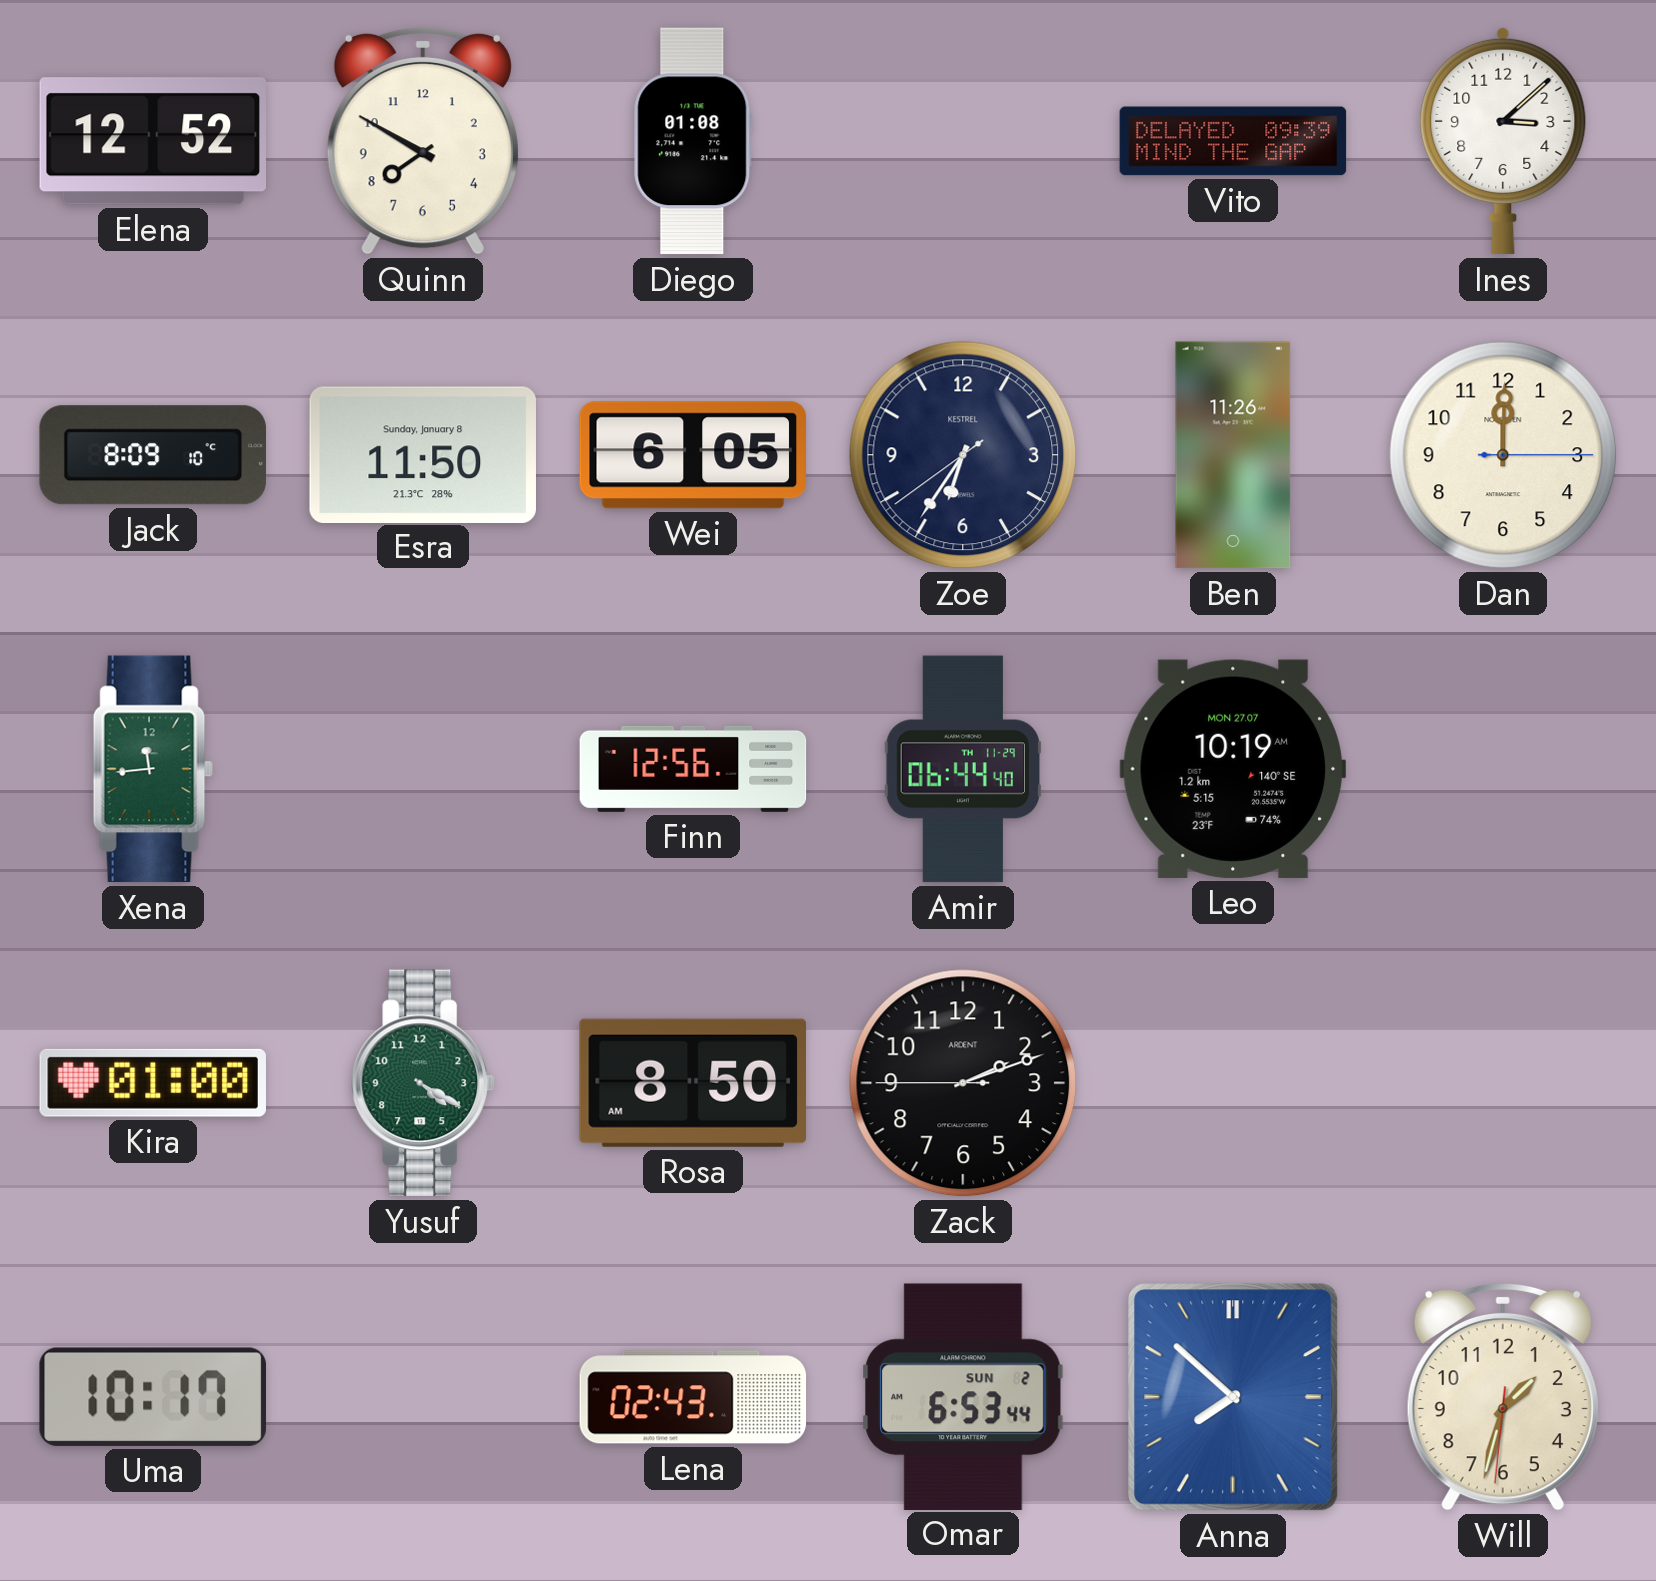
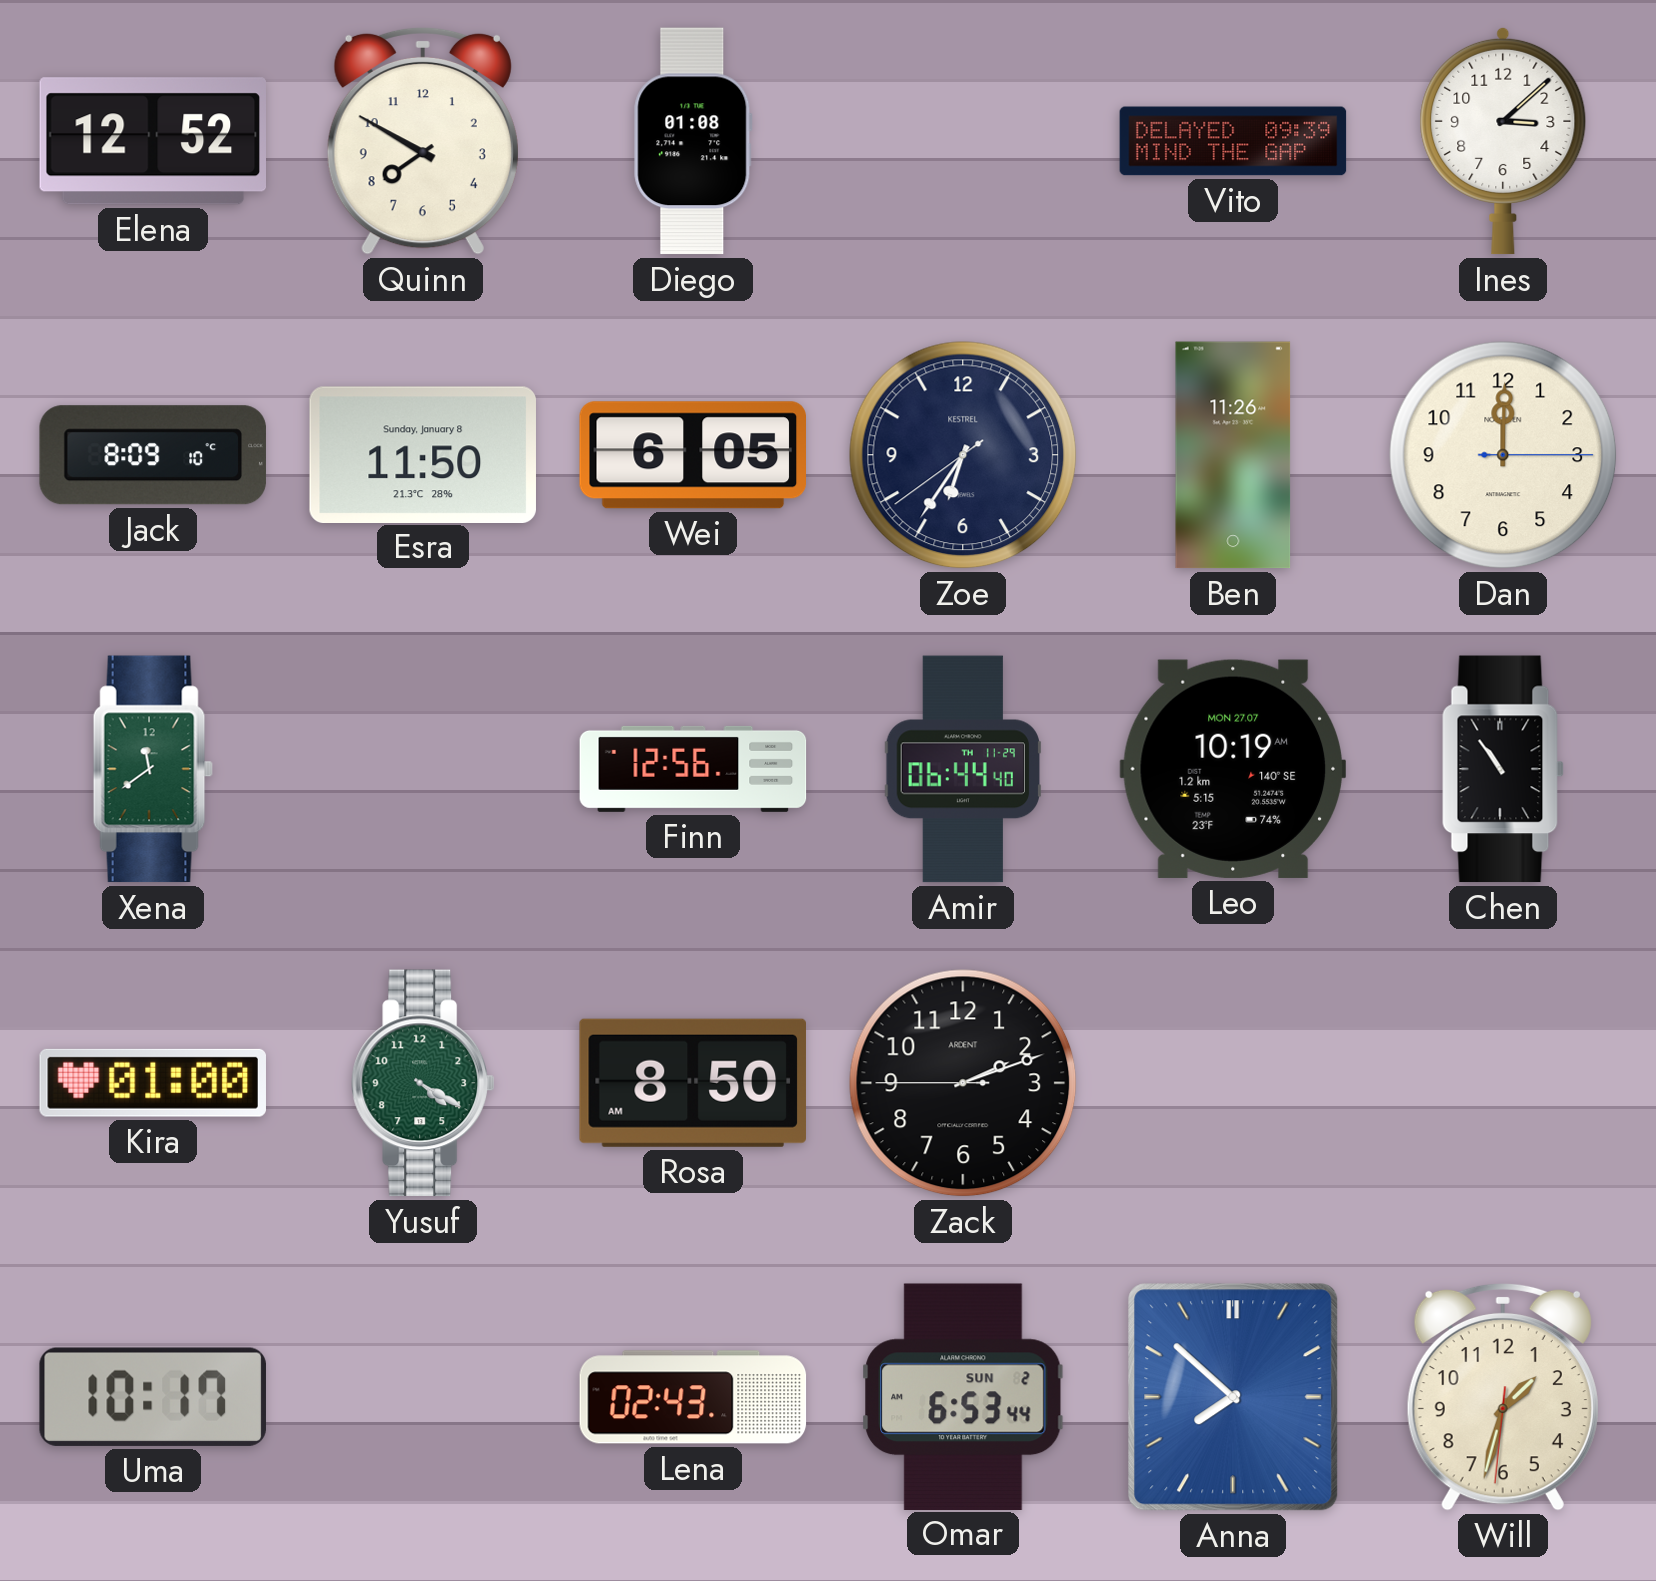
Xena: 11:44 -> 11:39 (153, 769)
Chen: none -> 10:54 (1503, 769)
